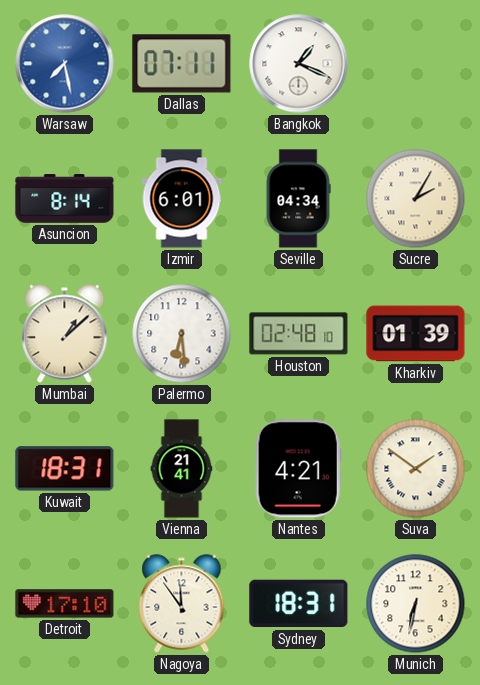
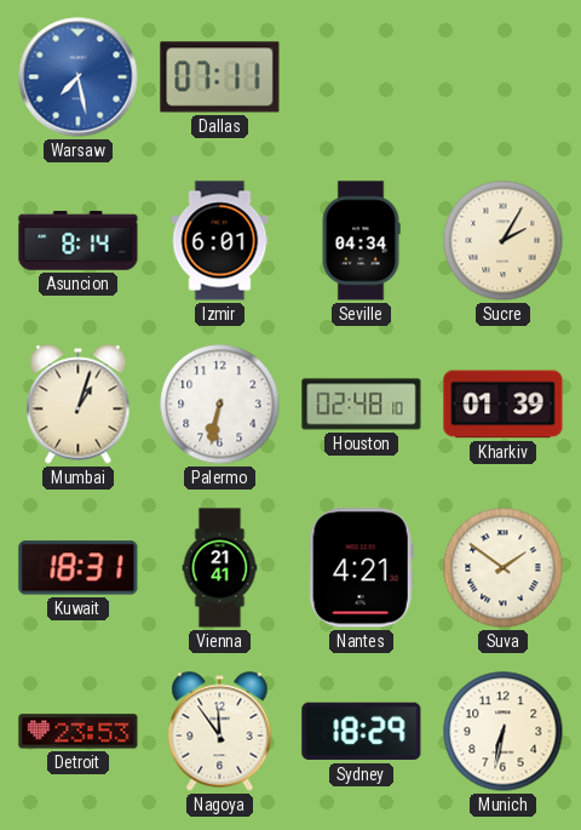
Bangkok: 1:19 -> none (299, 64)
Mumbai: 1:08 -> 1:03 (79, 405)
Palermo: 6:29 -> 6:32 (220, 405)
Detroit: 17:10 -> 23:53 (79, 732)
Sydney: 18:31 -> 18:29 (362, 732)
